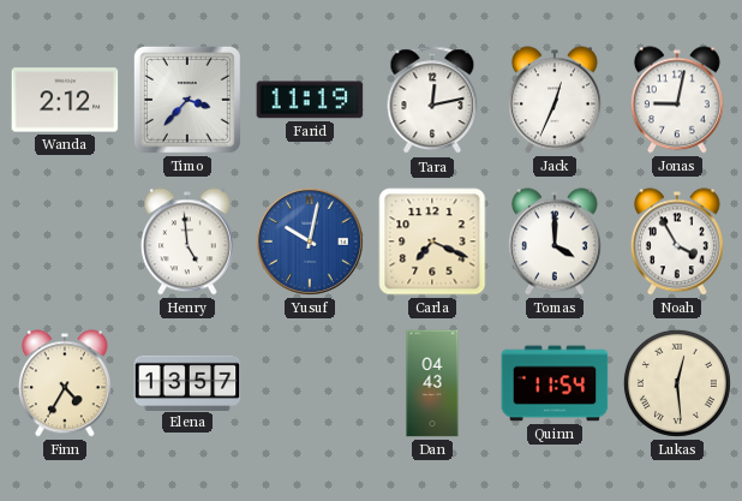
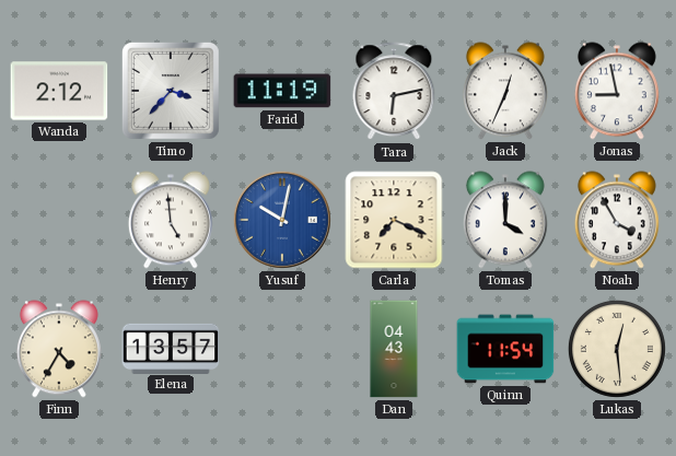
Tara: 12:13 -> 6:13 (394, 92)
Jonas: 9:02 -> 8:58 (617, 91)
